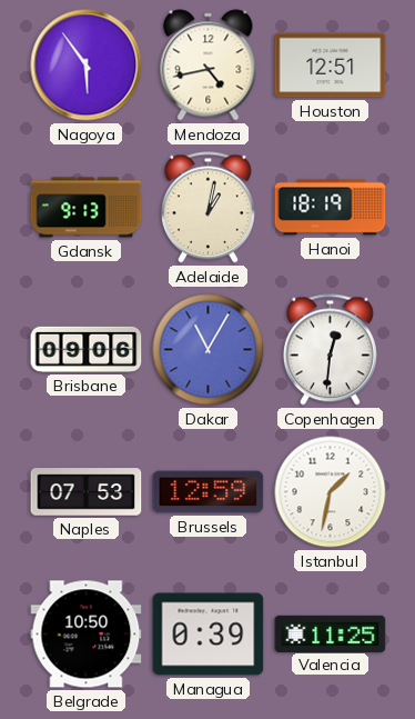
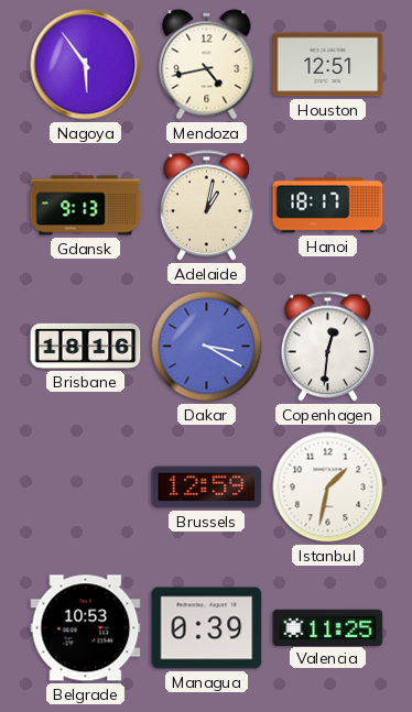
Hanoi: 18:19 -> 18:17 (328, 206)
Brisbane: 09:06 -> 18:16 (86, 346)
Dakar: 11:05 -> 3:20 (207, 347)
Naples: 07:53 -> none (87, 492)
Belgrade: 10:50 -> 10:53 (86, 628)
